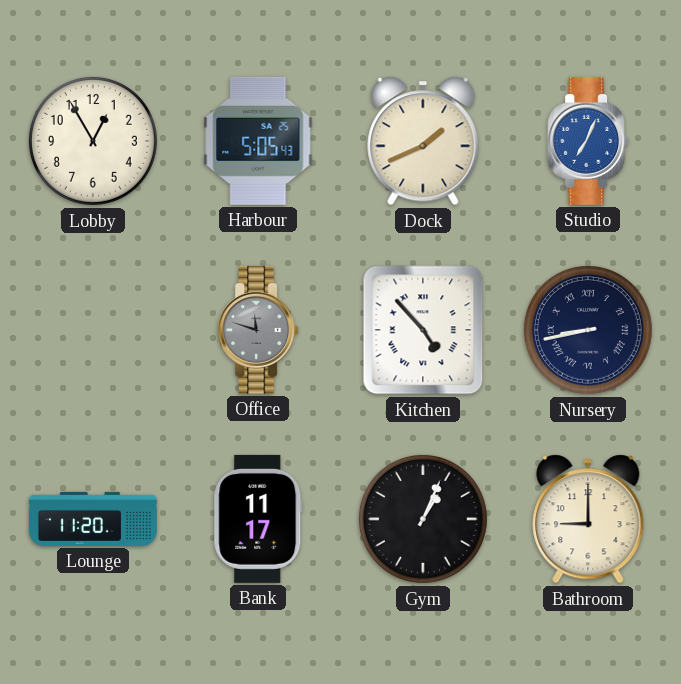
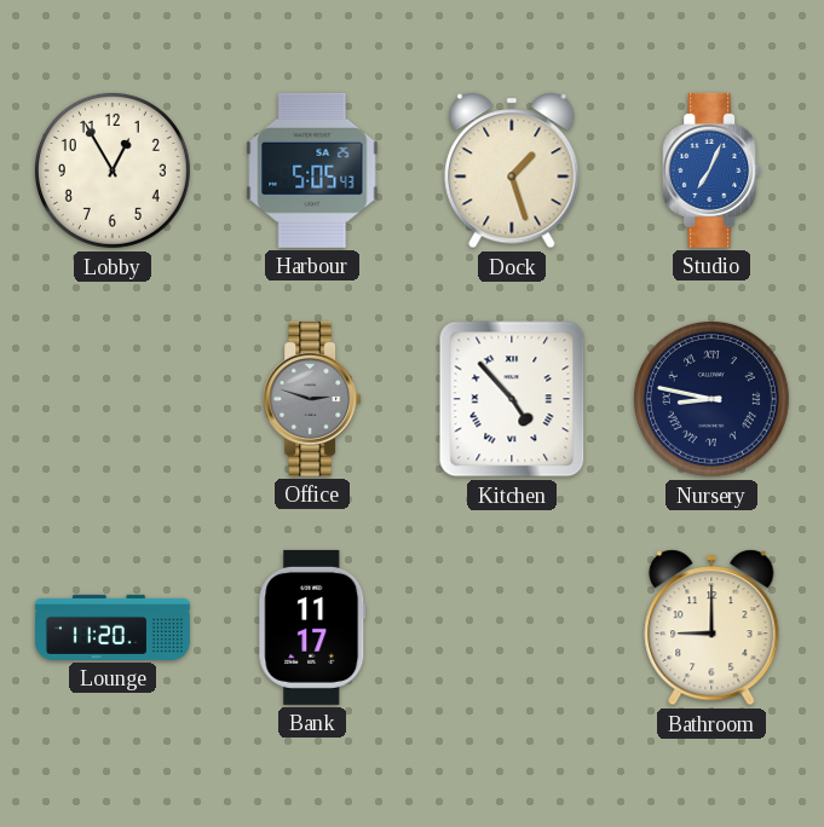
Dock: 1:41 -> 1:27 (512, 170)
Office: 11:48 -> 2:48 (312, 399)
Nursery: 8:43 -> 8:47 (711, 399)
Gym: 1:04 -> none (423, 519)
